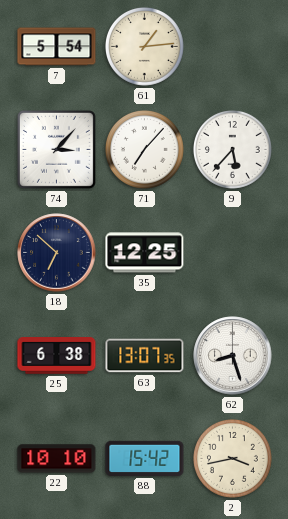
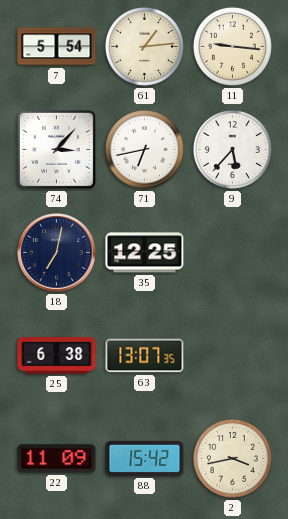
11: none -> 9:16 (232, 46)
71: 7:07 -> 6:43 (144, 149)
18: 6:52 -> 7:02 (57, 253)
62: 8:27 -> none (233, 356)
22: 10:10 -> 11:09 (57, 459)
